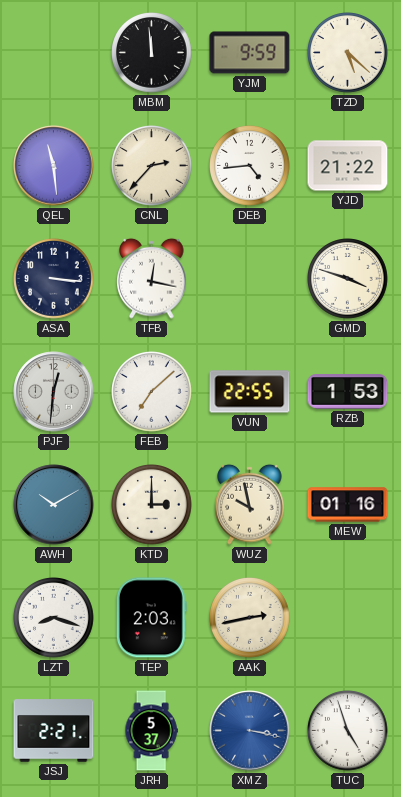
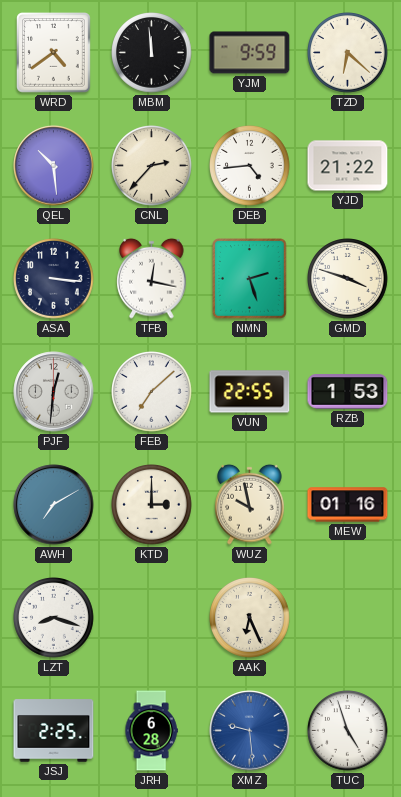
WRD: none -> 4:39 (54, 53)
TZD: 5:22 -> 6:22 (348, 53)
QEL: 11:29 -> 10:29 (54, 166)
NMN: none -> 2:27 (250, 279)
AWH: 10:10 -> 7:10 (54, 505)
TEP: 2:03 -> none (151, 618)
AAK: 2:43 -> 6:26 (250, 618)
JSJ: 2:21 -> 2:25 (54, 731)
JRH: 5:37 -> 6:28 (151, 731)
XMZ: 3:17 -> 9:29 (250, 731)
